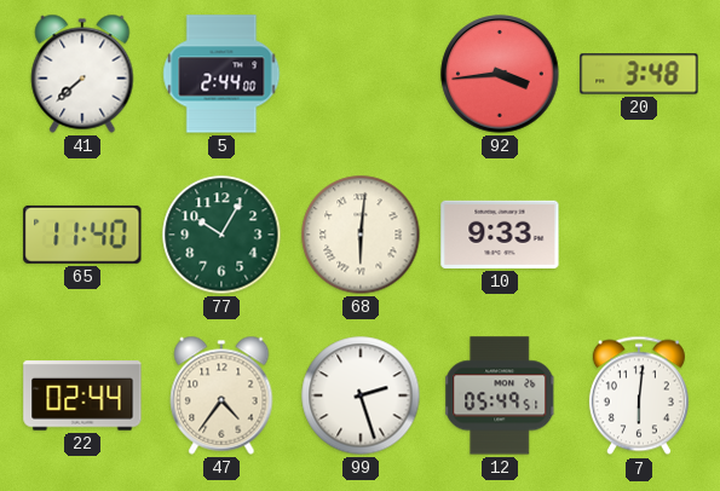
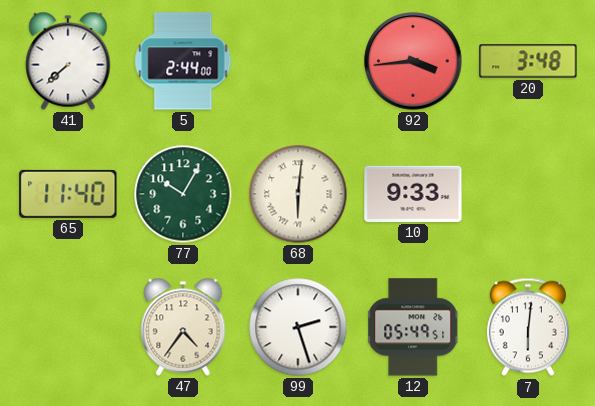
22: 02:44 -> none (82, 395)
